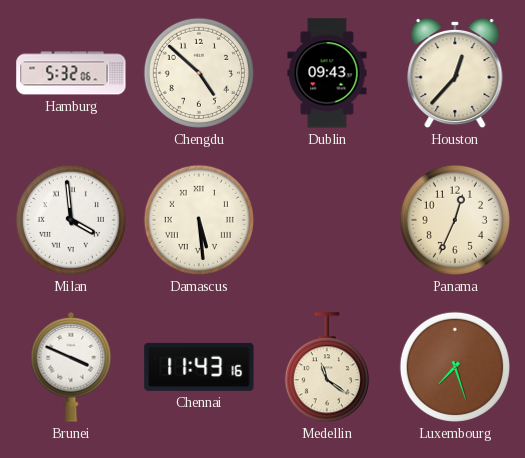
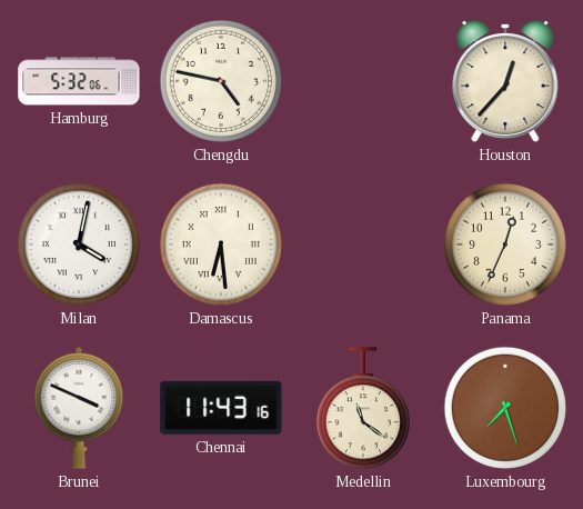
Chengdu: 4:52 -> 4:47 (221, 81)
Dublin: 09:43 -> none (327, 73)
Milan: 3:59 -> 4:02 (79, 244)
Damascus: 5:29 -> 6:29 (221, 244)
